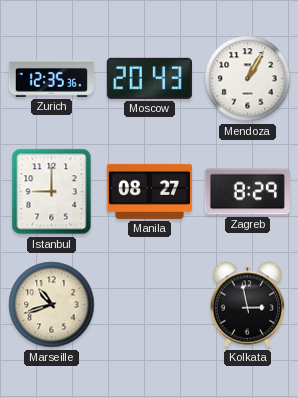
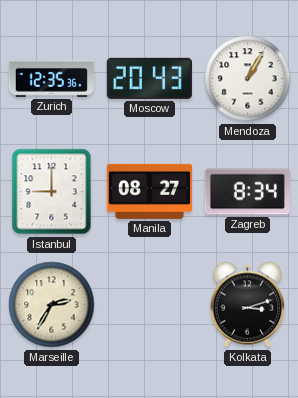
Zagreb: 8:29 -> 8:34 (247, 192)
Marseille: 10:42 -> 2:35 (52, 305)
Kolkata: 2:58 -> 3:12 (248, 305)
